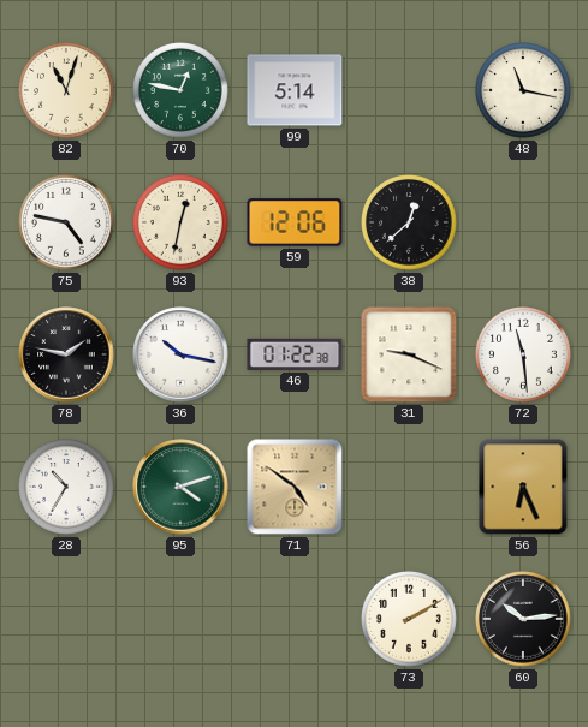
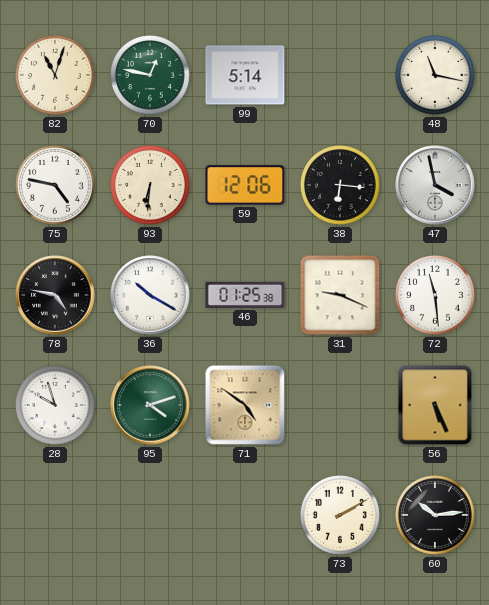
93: 12:32 -> 6:31 (151, 186)
38: 12:38 -> 6:16 (341, 186)
47: none -> 3:58 (435, 185)
78: 1:47 -> 4:47 (55, 295)
36: 10:17 -> 10:20 (150, 295)
46: 01:22 -> 01:25 (245, 295)
28: 10:35 -> 9:57 (56, 406)
56: 6:26 -> 5:26 (435, 405)
